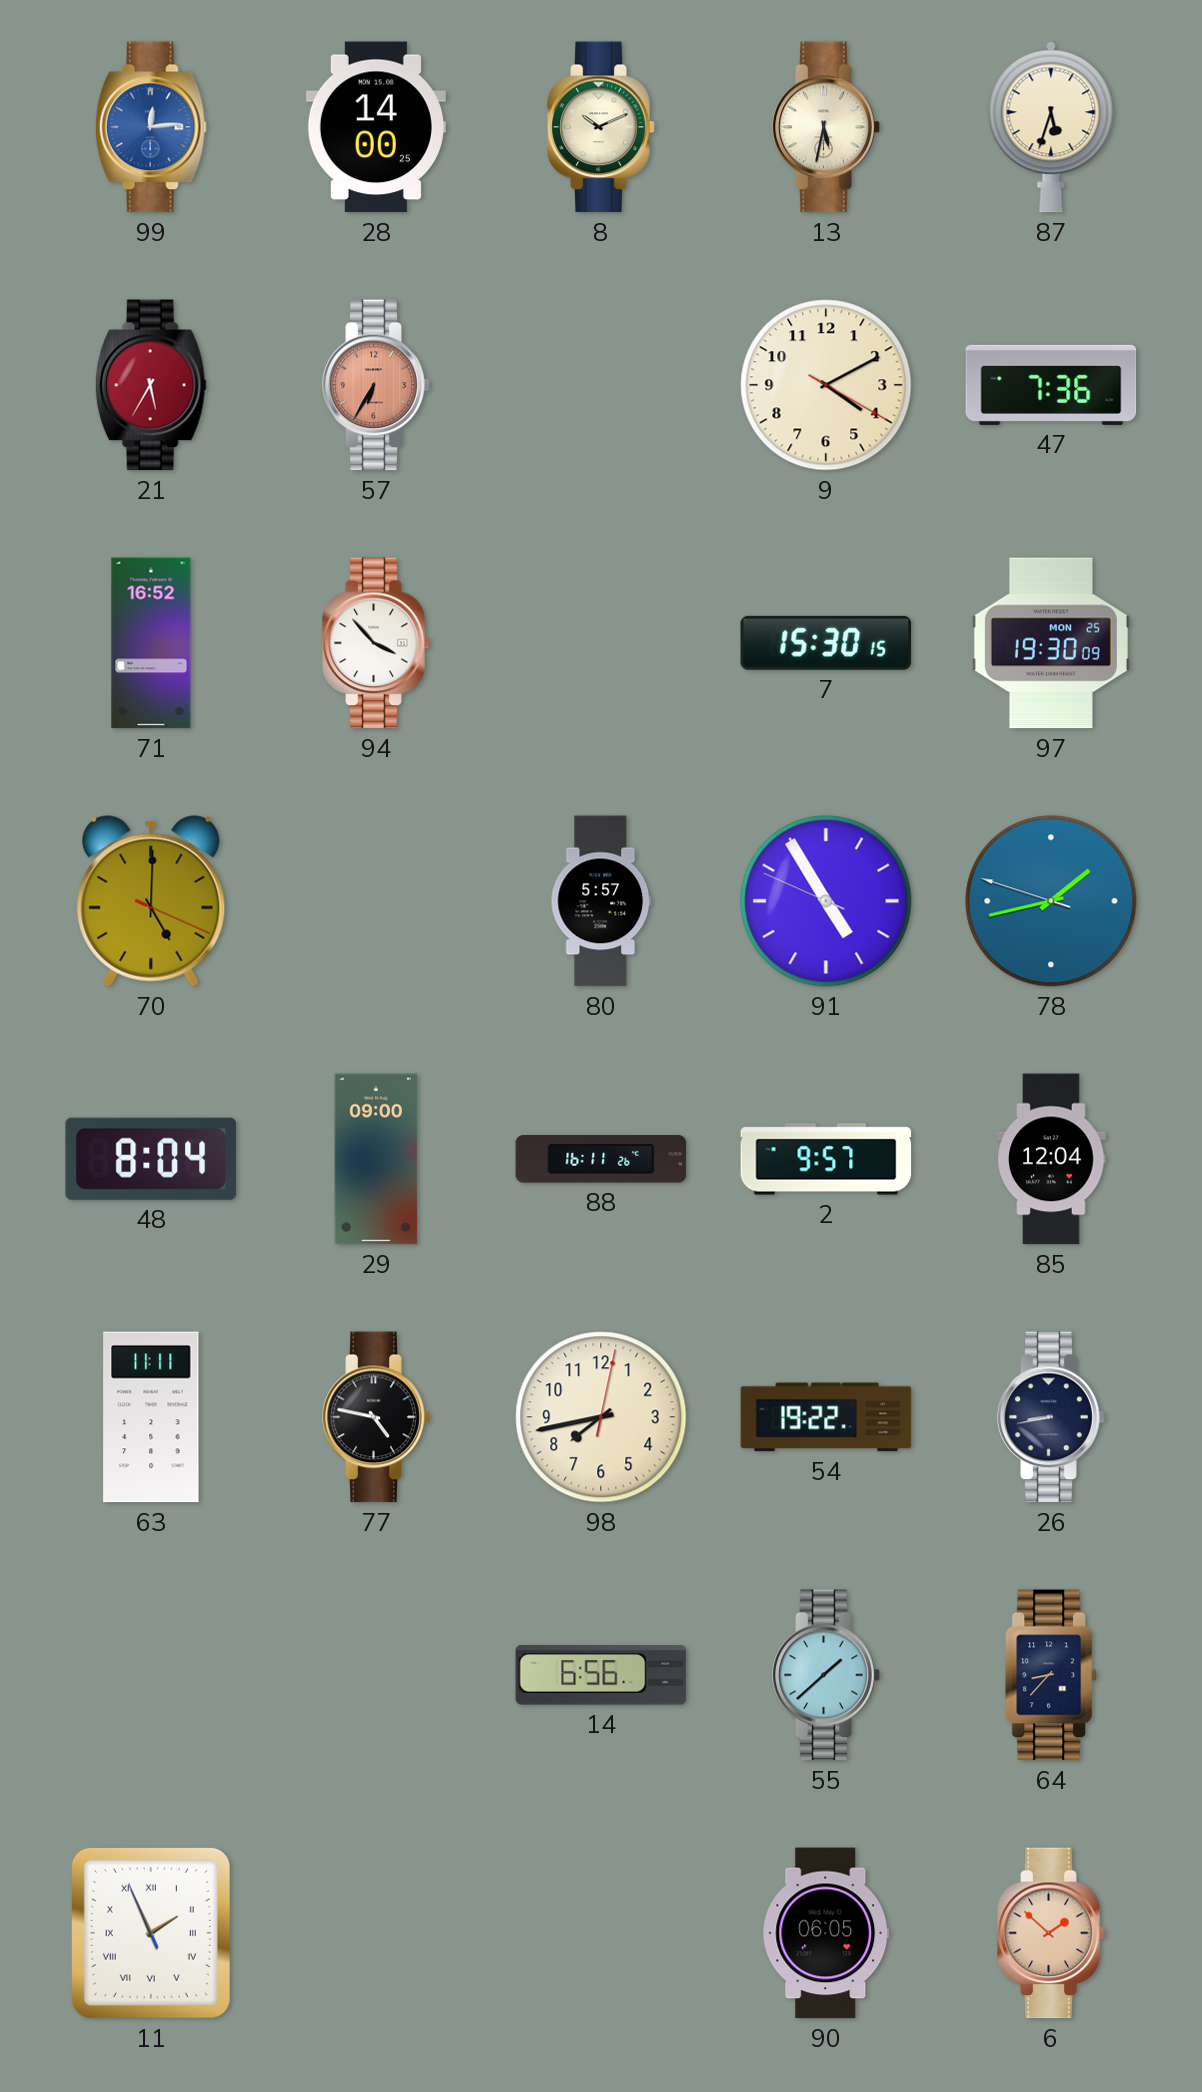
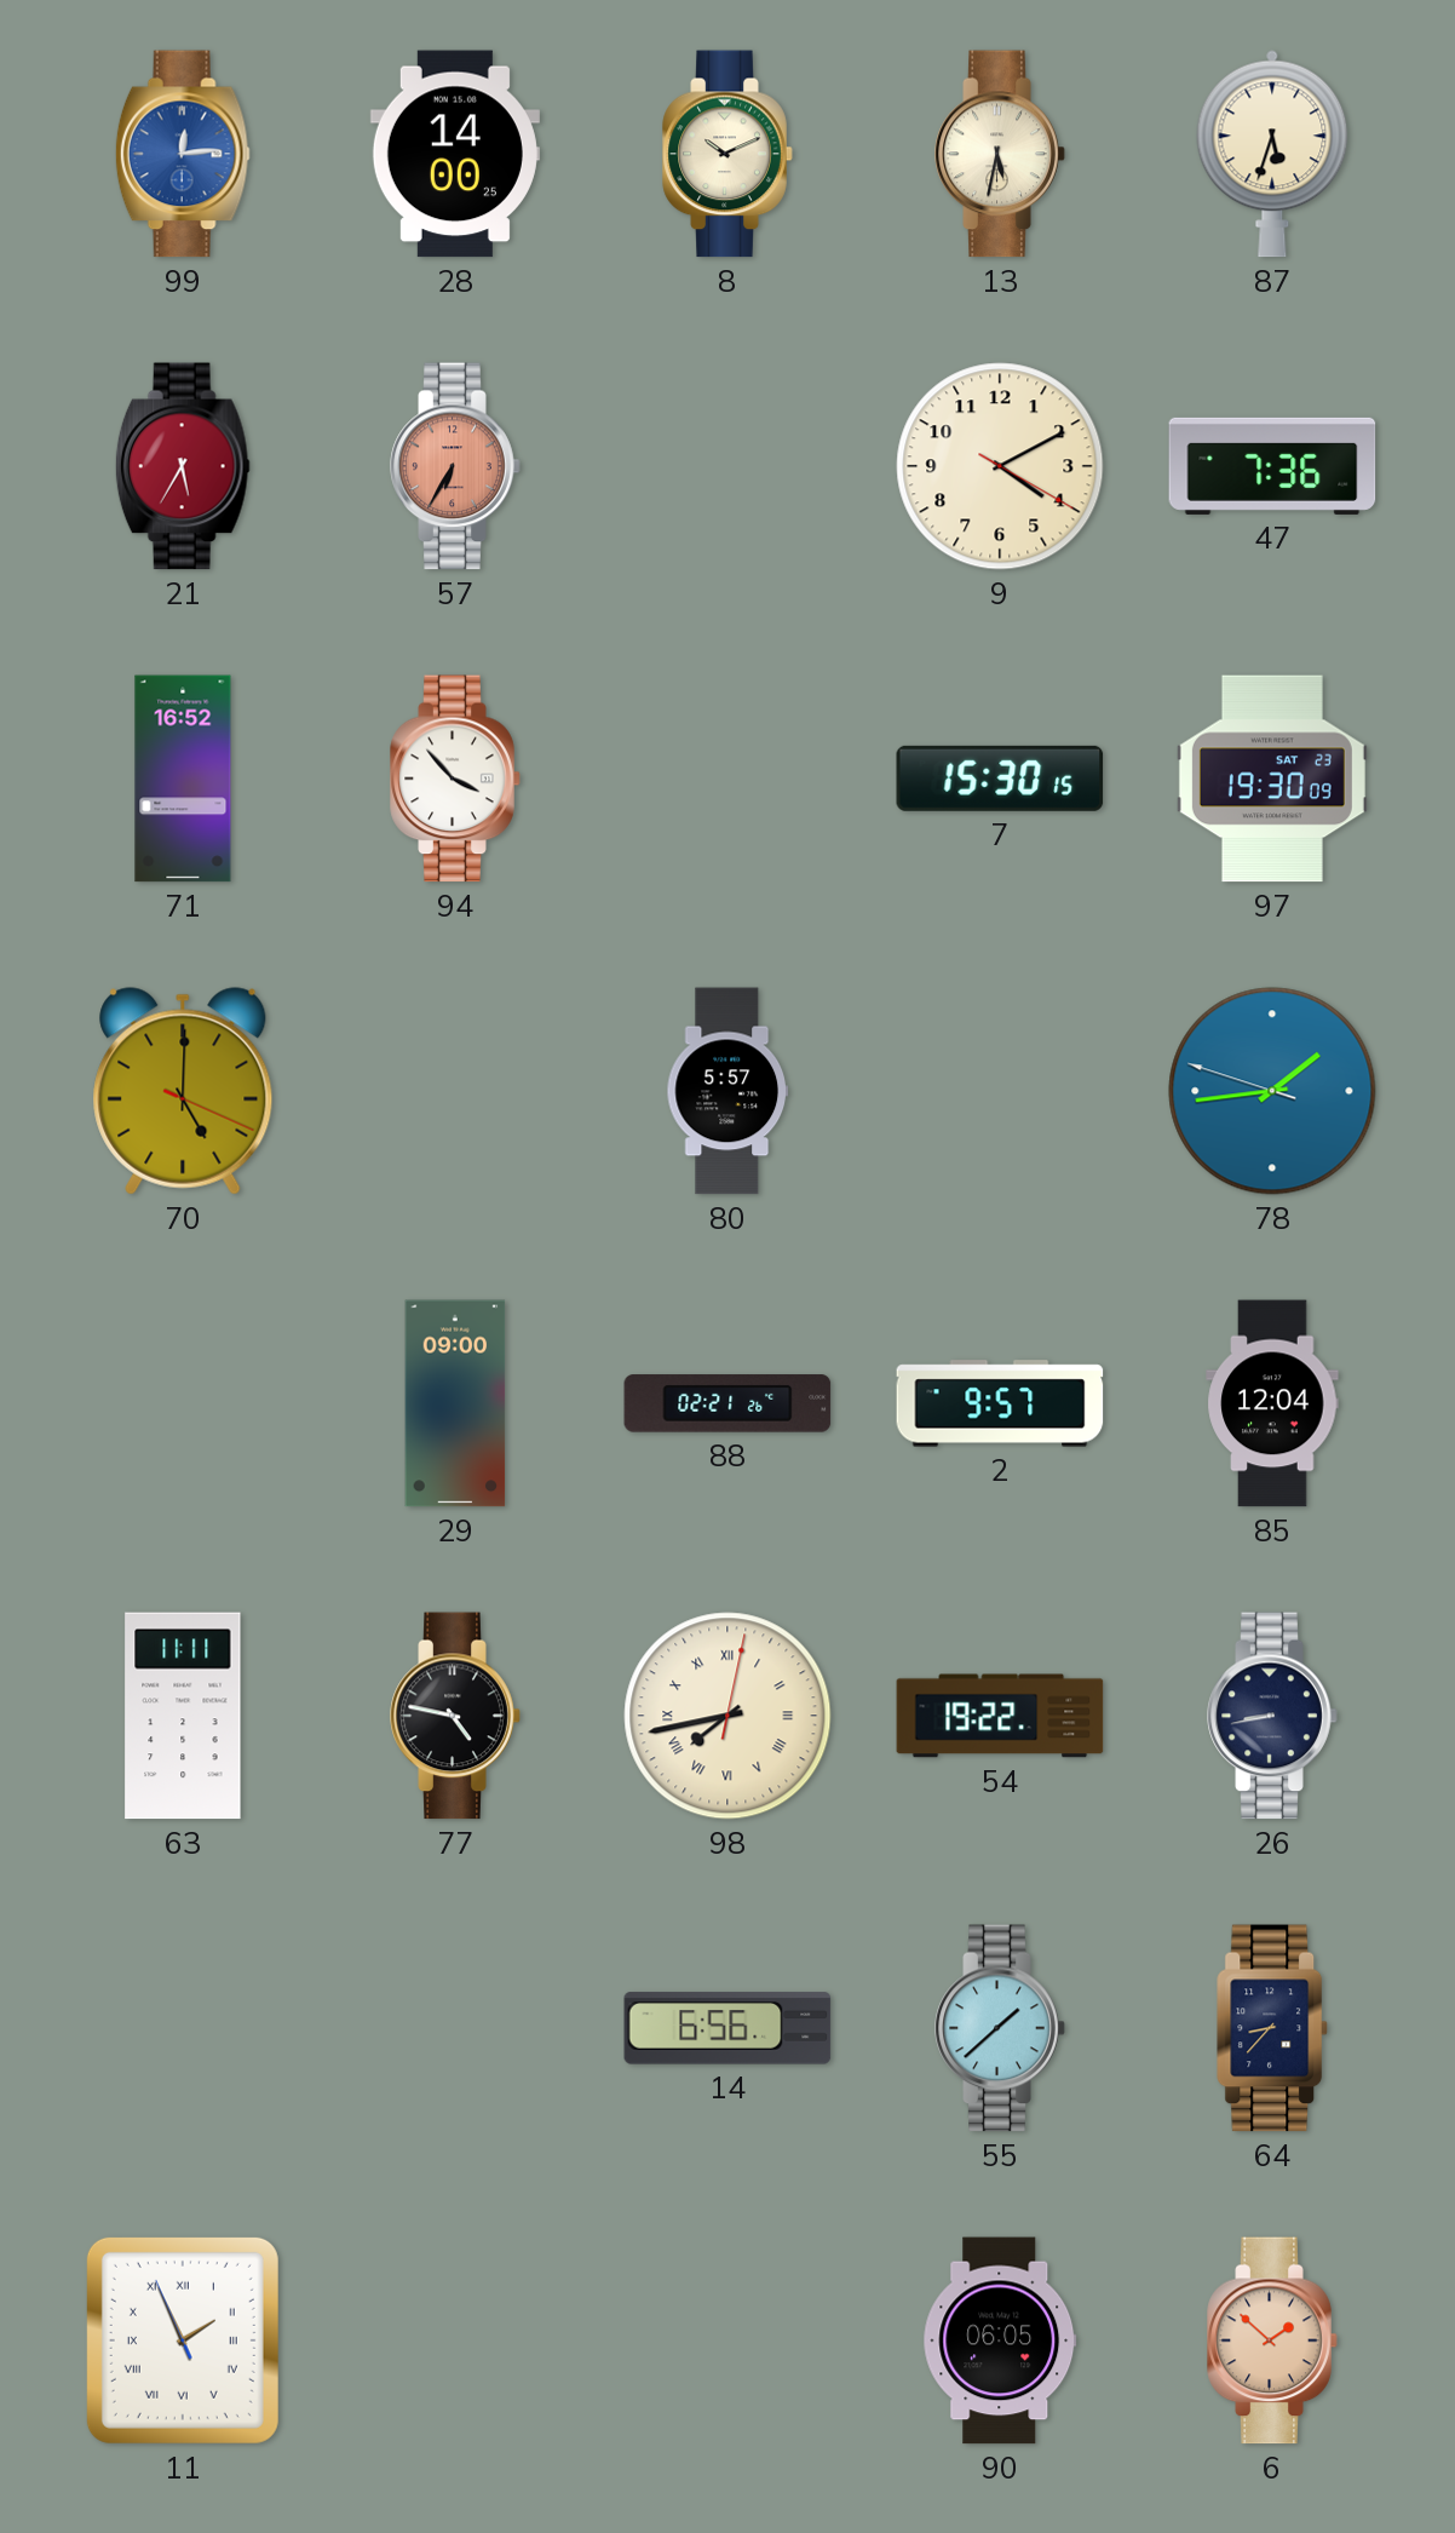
97 date: MON 25 -> SAT 23 (1272, 779)
91: 4:54 -> none (826, 901)
78: 1:42 -> 1:43 (1272, 1091)
48: 8:04 -> none (151, 1159)
88: 16:11 -> 02:21 (727, 1403)
98 numerals: Arabic -> Roman (727, 1716)
